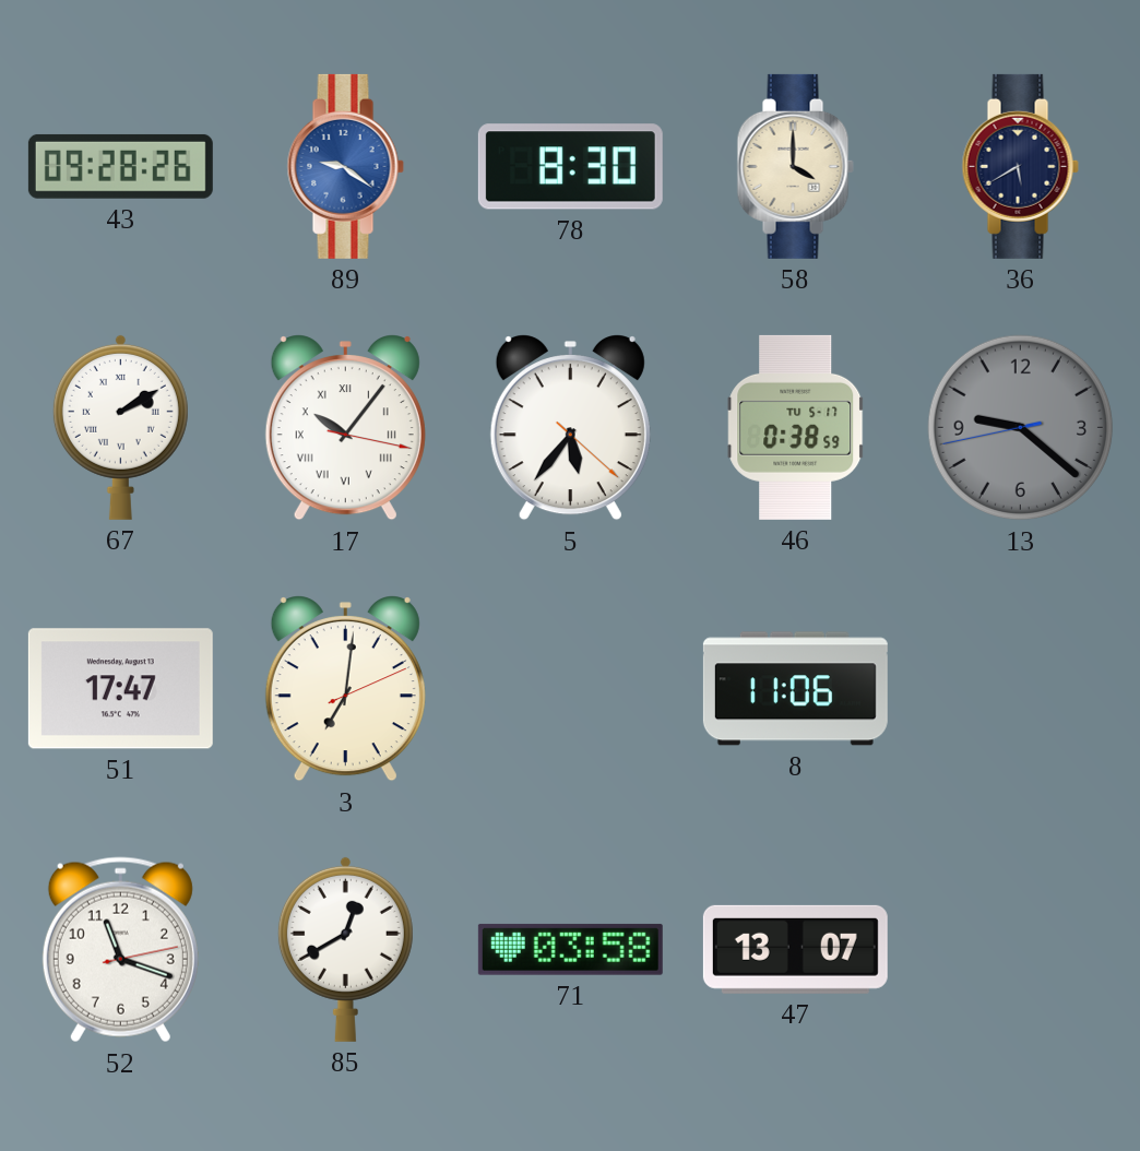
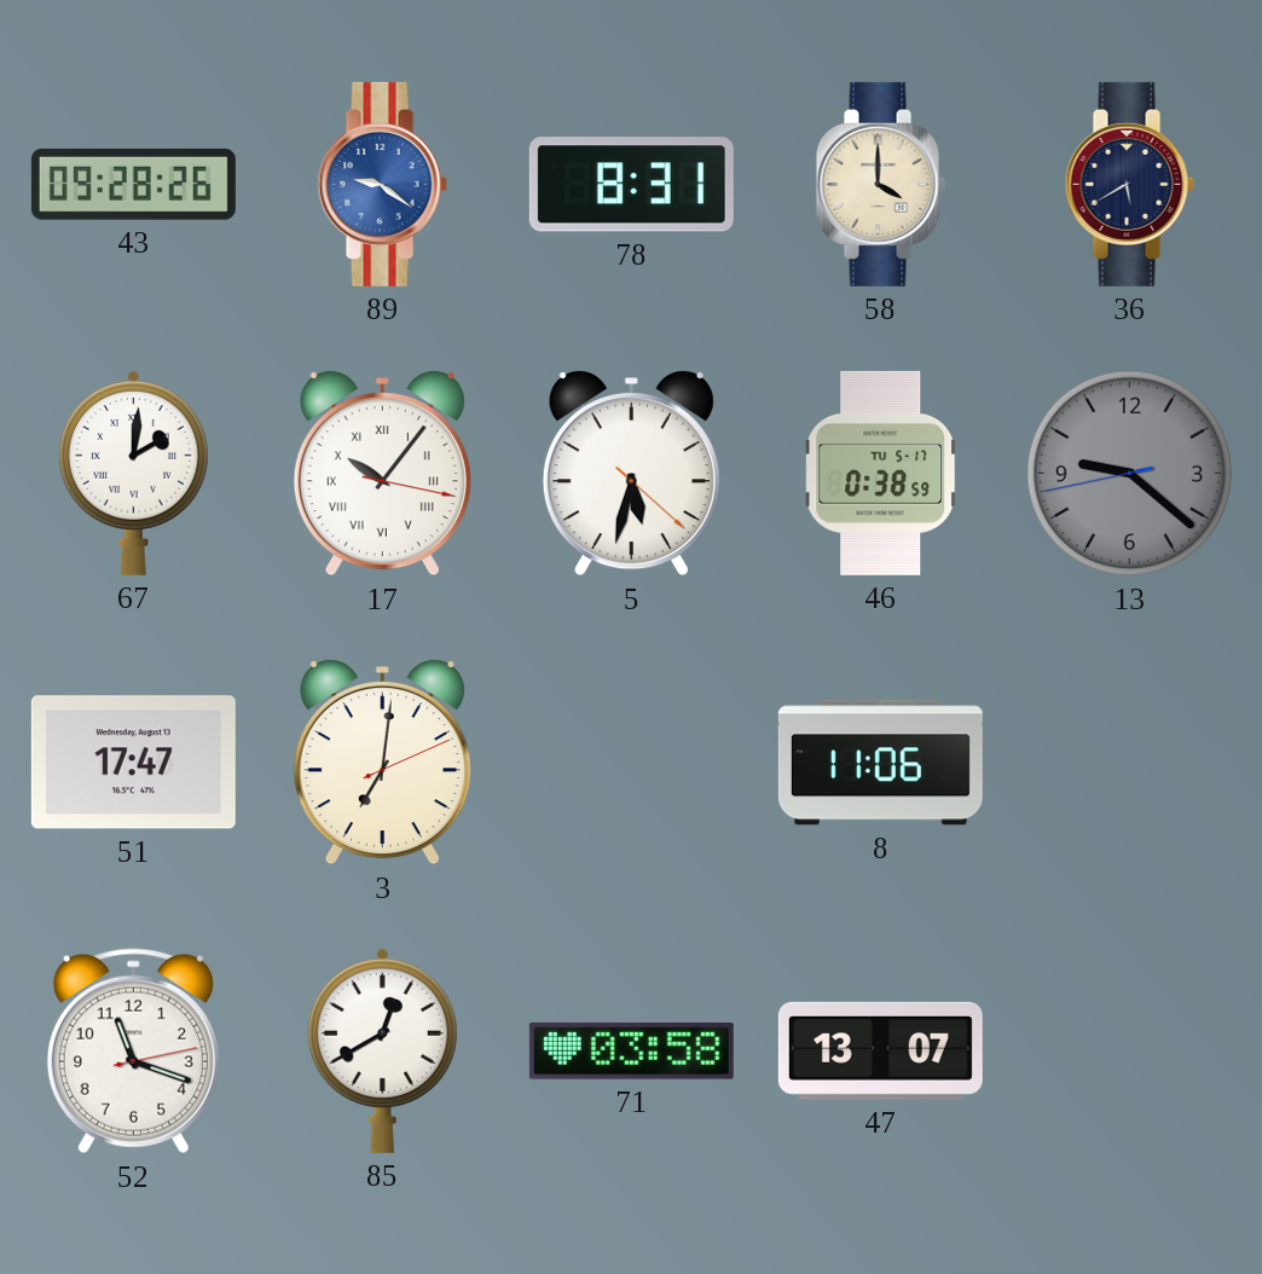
78: 8:30 -> 8:31 (631, 185)
67: 2:10 -> 2:01 (133, 473)
5: 5:36 -> 5:32 (631, 474)
